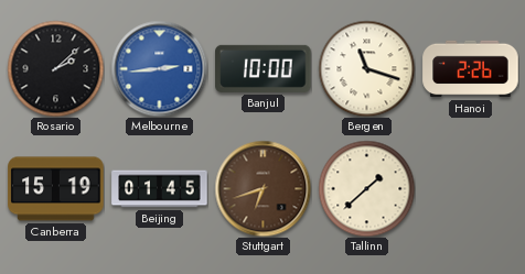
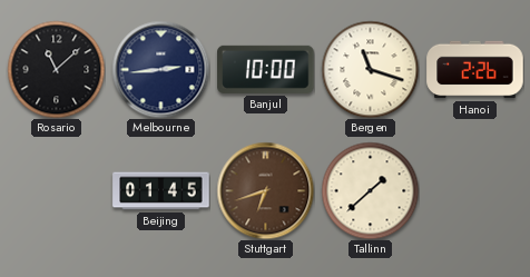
Rosario: 2:08 -> 11:08 (56, 69)
Melbourne dial: blue -> navy (160, 69)
Canberra: 15:19 -> none (56, 189)
